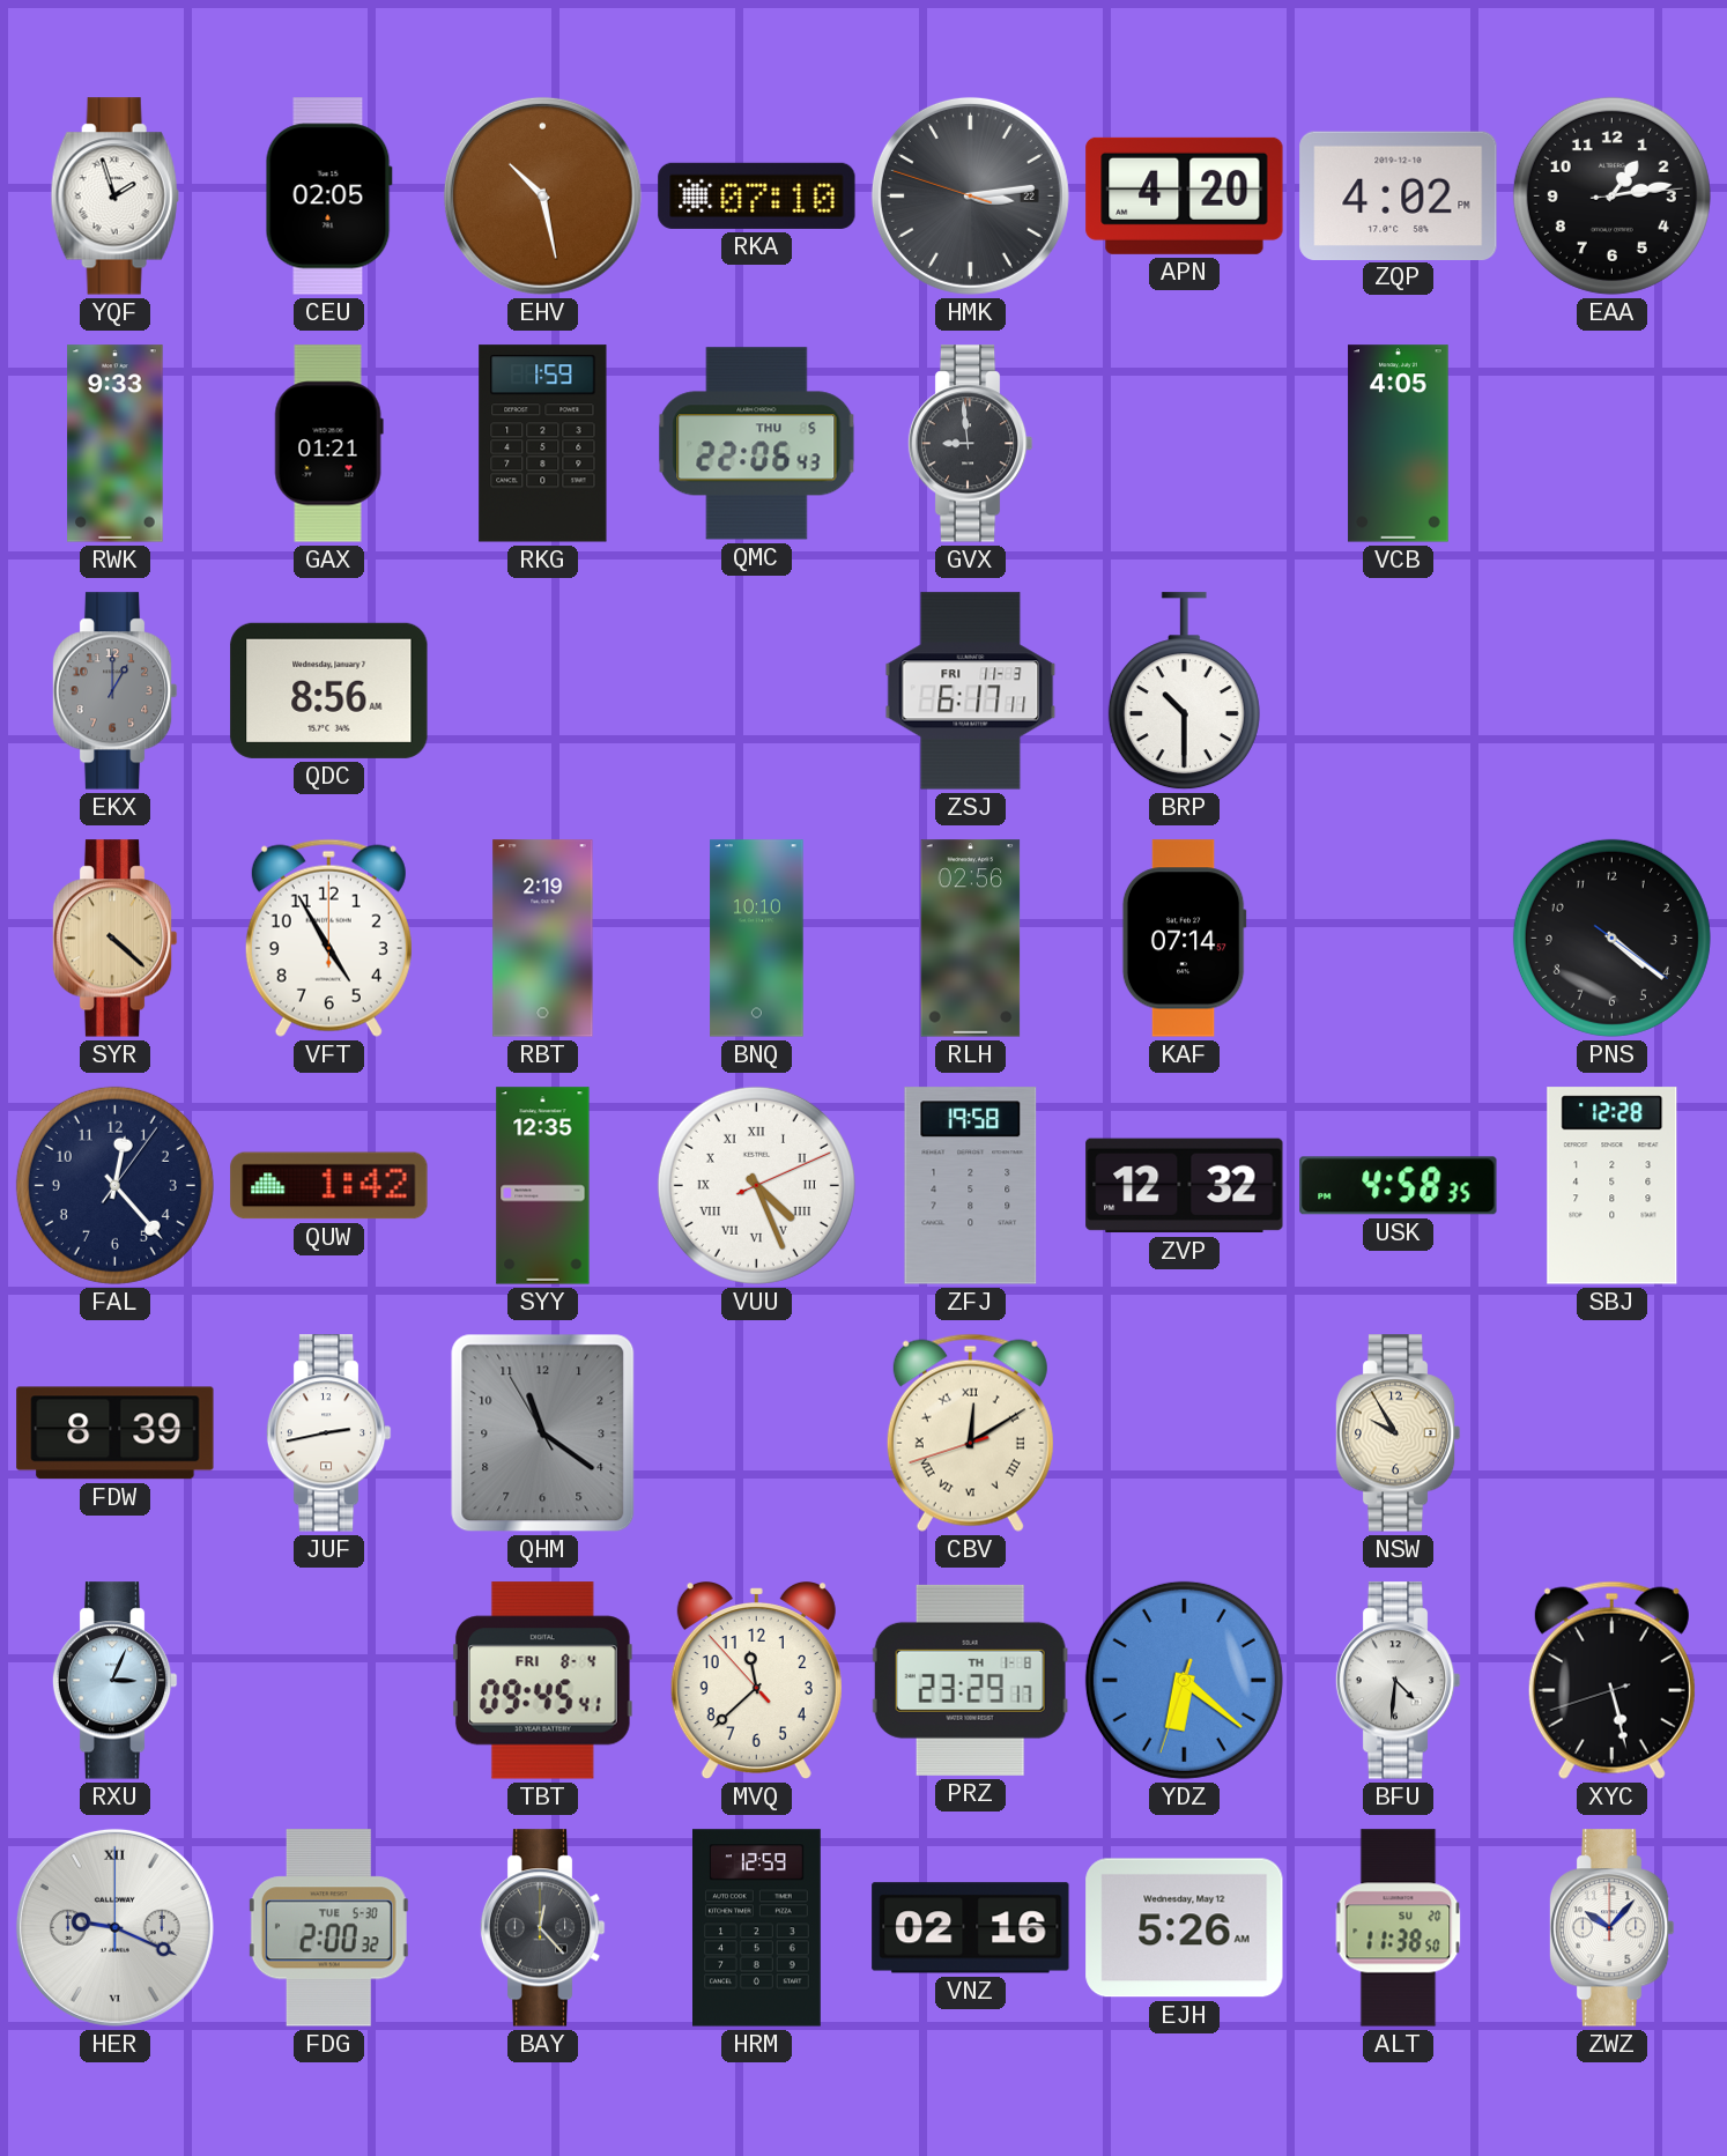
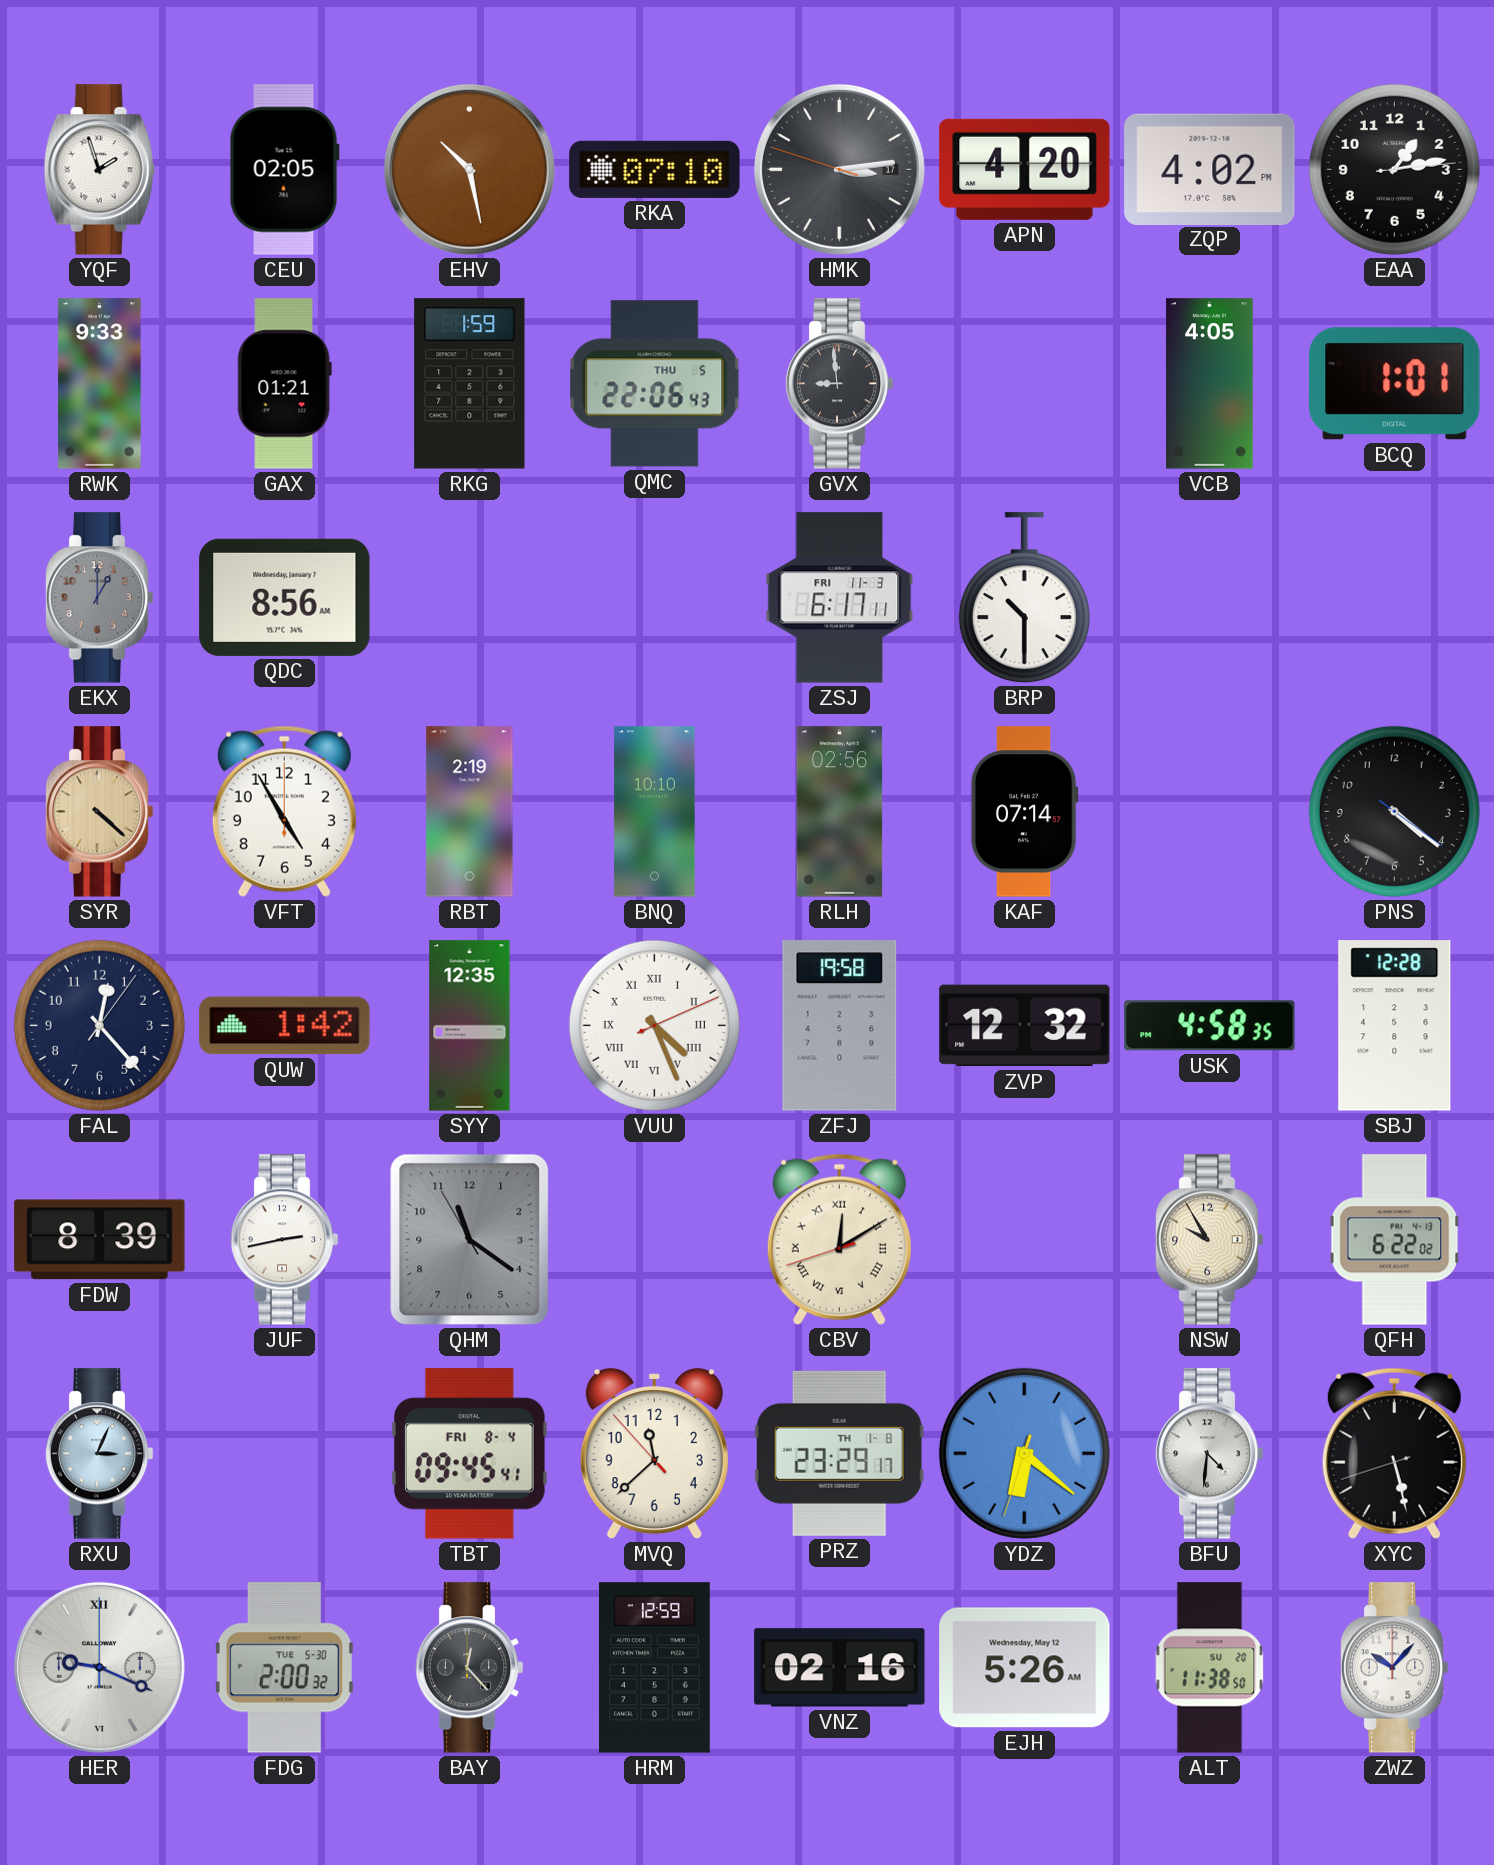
HMK date: 22 -> 17 (839, 169)
BCQ: none -> 1:01 (1395, 384)
QFH: none -> 6:22 (1395, 1240)
